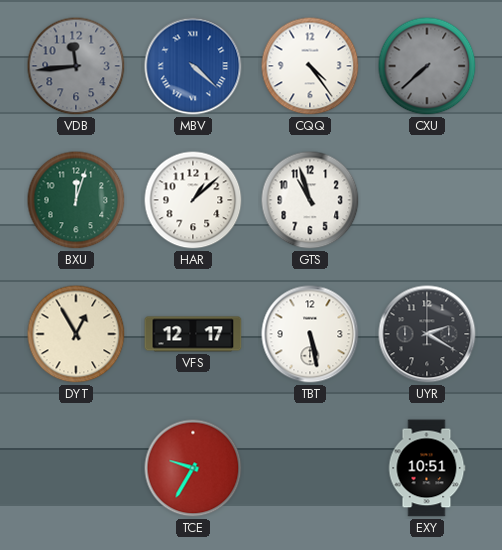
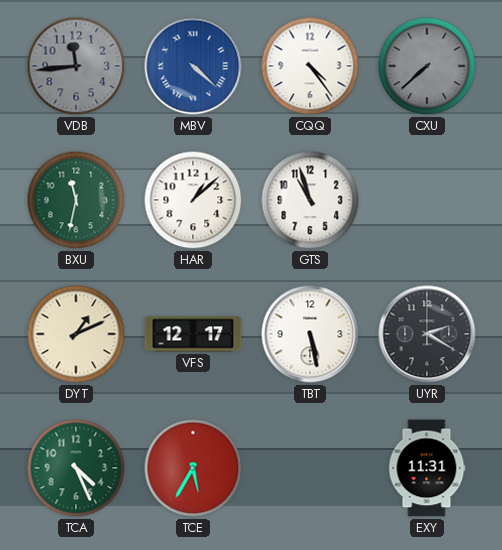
BXU: 12:03 -> 11:32 (76, 200)
DYT: 12:55 -> 1:11 (76, 334)
TCA: none -> 4:26 (76, 468)
TCE: 9:35 -> 5:35 (193, 468)
EXY: 10:51 -> 11:31 (427, 468)
